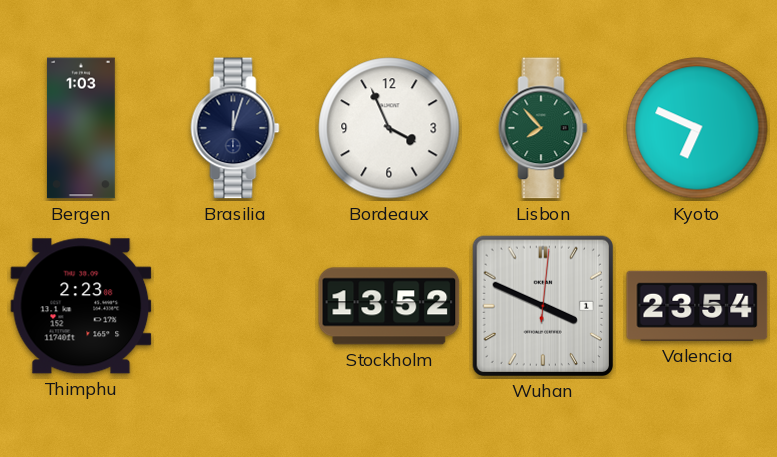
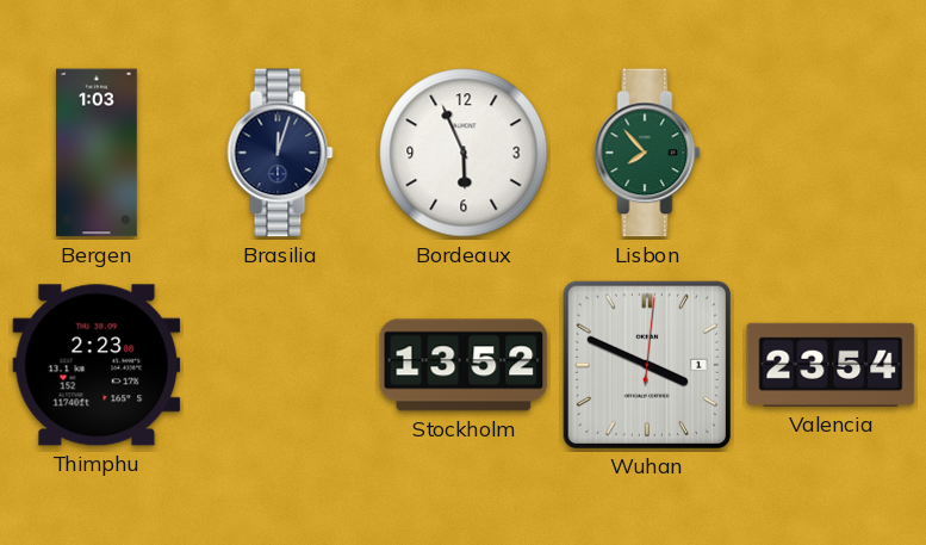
Bordeaux: 3:56 -> 5:56 (464, 153)
Kyoto: 6:49 -> none (697, 128)
